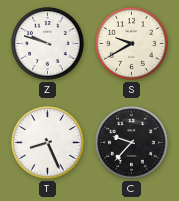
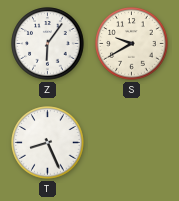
Z: 9:48 -> 6:06 (48, 44)
C: 9:37 -> none (132, 143)
